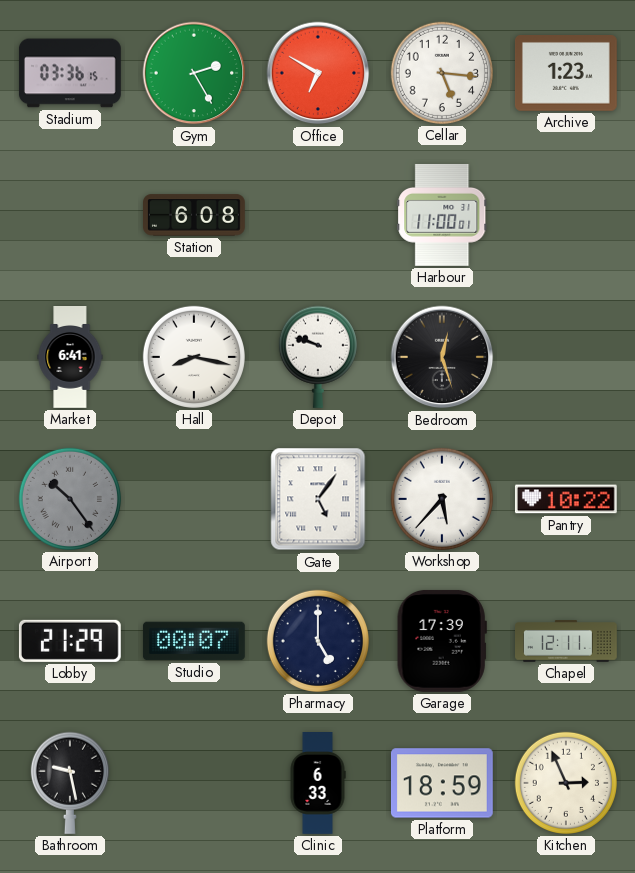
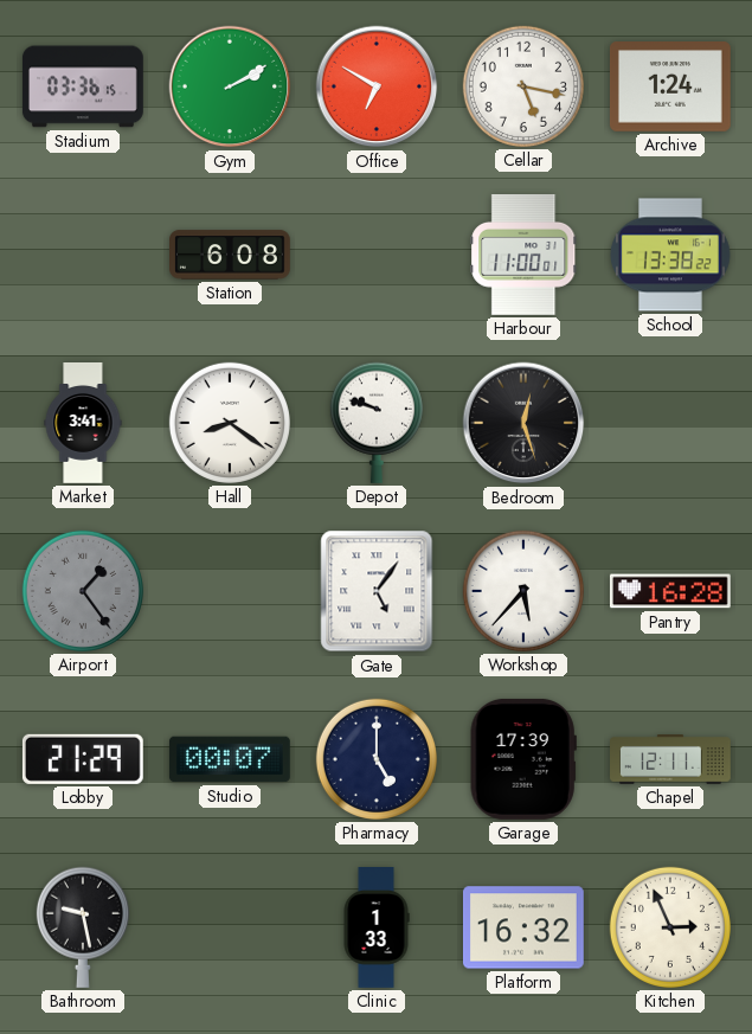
Gym: 2:25 -> 2:10 (230, 86)
Cellar: 5:16 -> 5:17 (523, 86)
Archive: 1:23 -> 1:24 (670, 88)
School: none -> 13:38 (671, 255)
Market: 6:41 -> 3:41 (83, 424)
Hall: 8:17 -> 8:21 (230, 423)
Airport: 10:24 -> 1:24 (83, 591)
Pantry: 10:22 -> 16:28 (670, 591)
Clinic: 6:33 -> 1:33 (377, 929)
Platform: 18:59 -> 16:32 (523, 927)
